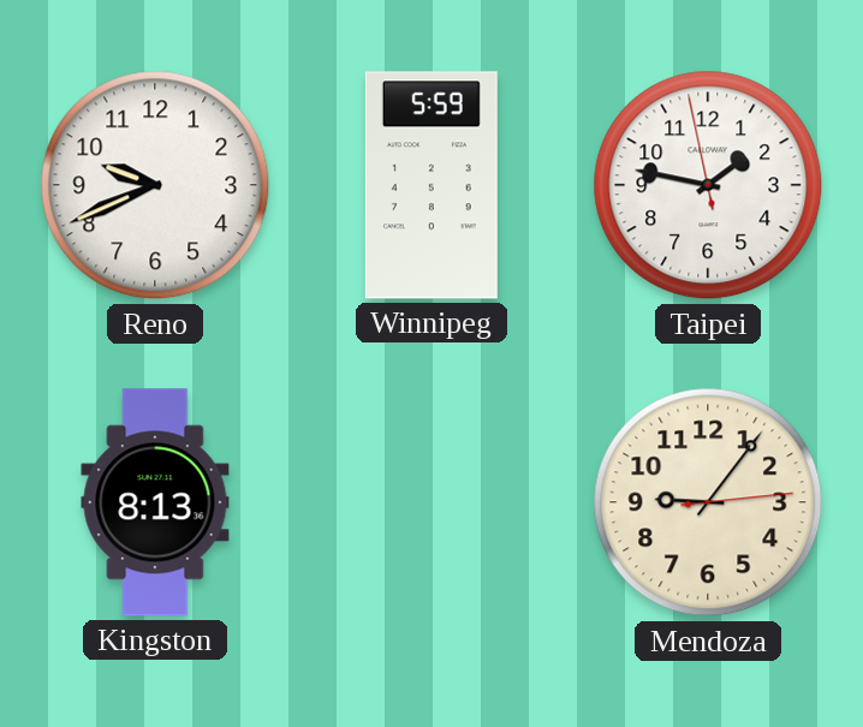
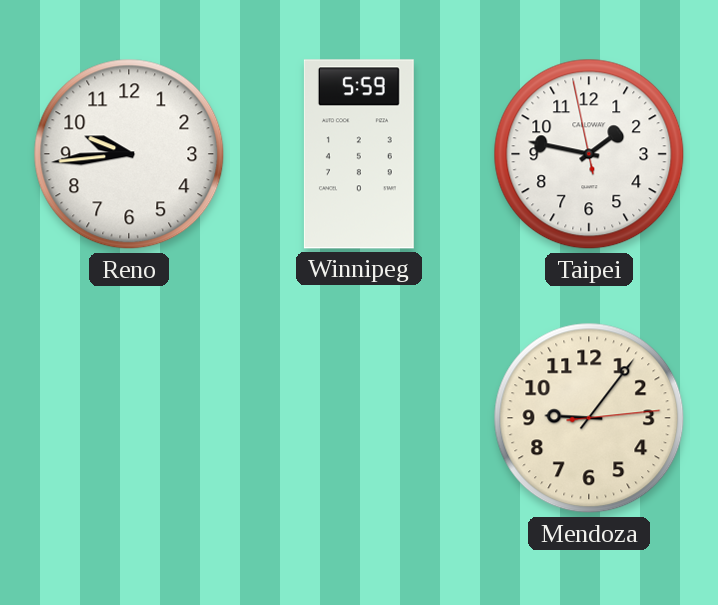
Reno: 9:41 -> 9:44 (129, 154)
Kingston: 8:13 -> none (155, 502)
